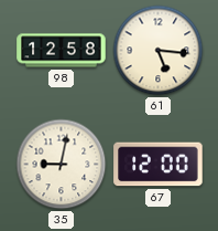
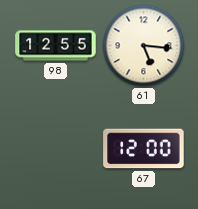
98: 12:58 -> 12:55 (56, 46)
35: 9:02 -> none (62, 165)
